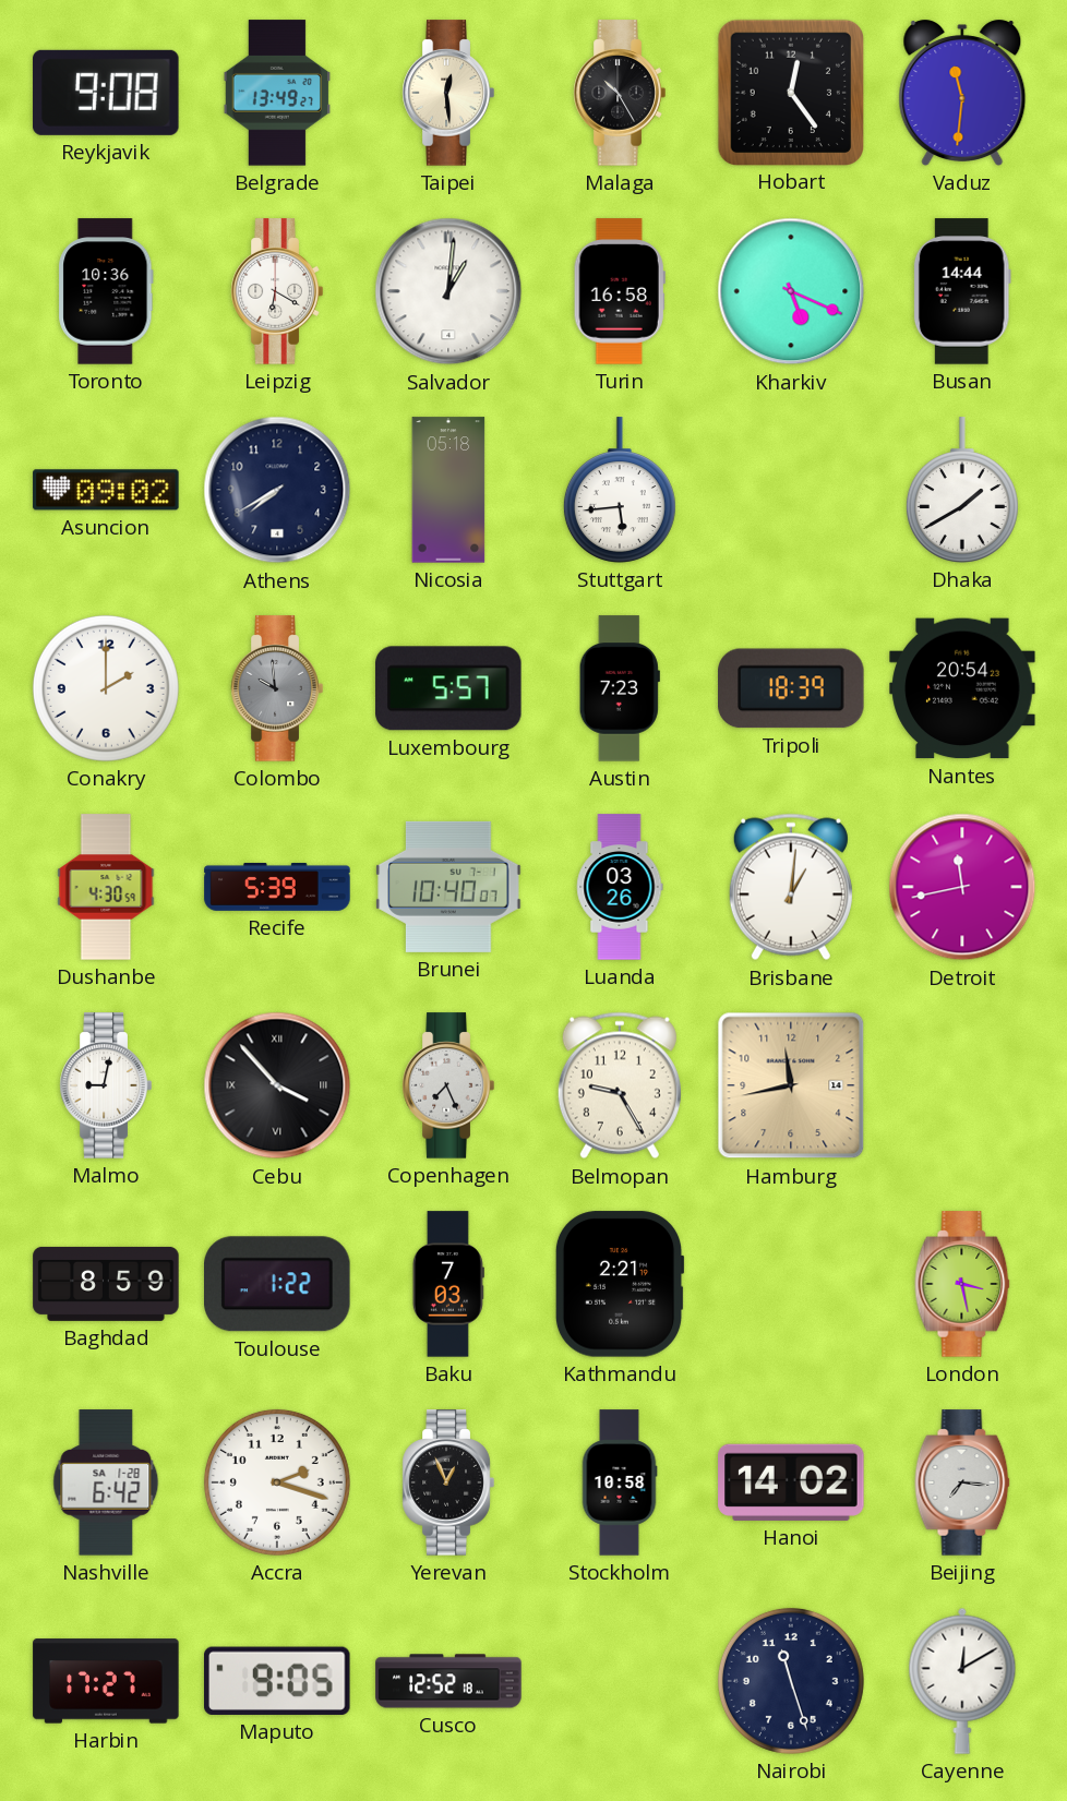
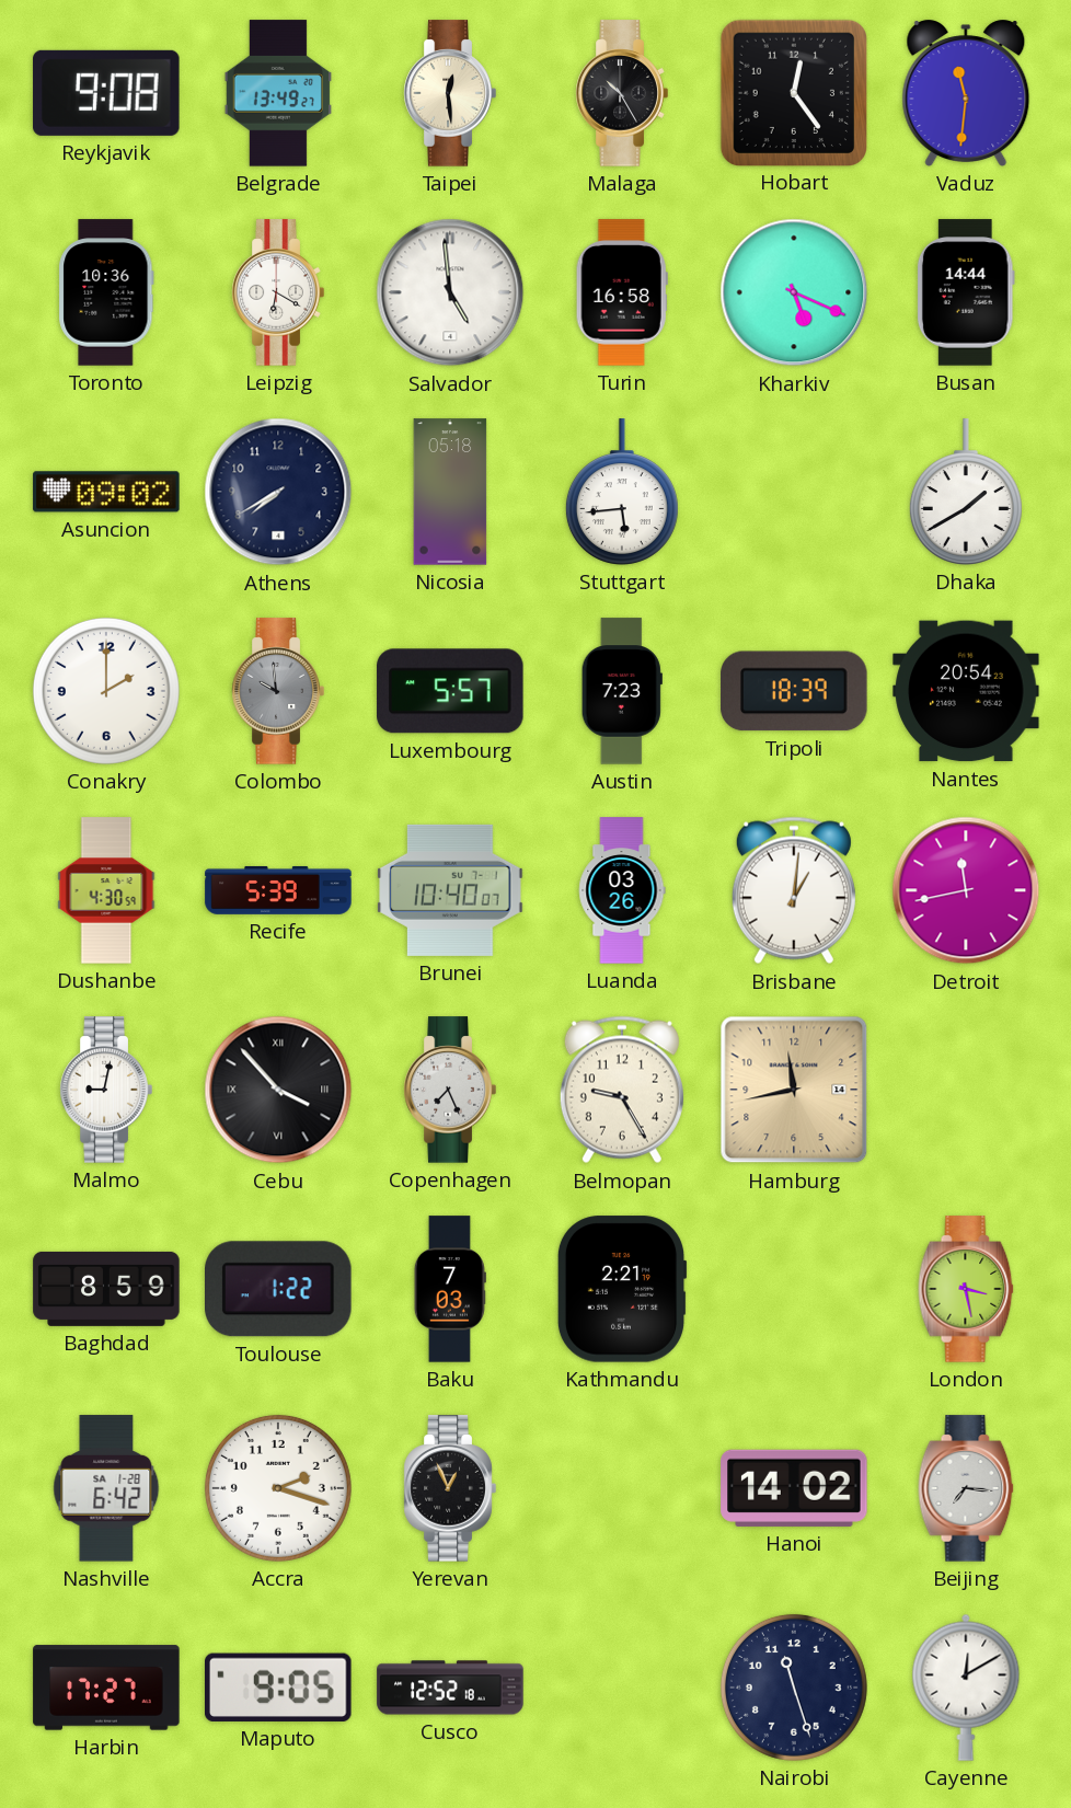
Salvador: 1:01 -> 4:59 (450, 292)
Stockholm: 10:58 -> none (620, 1482)
